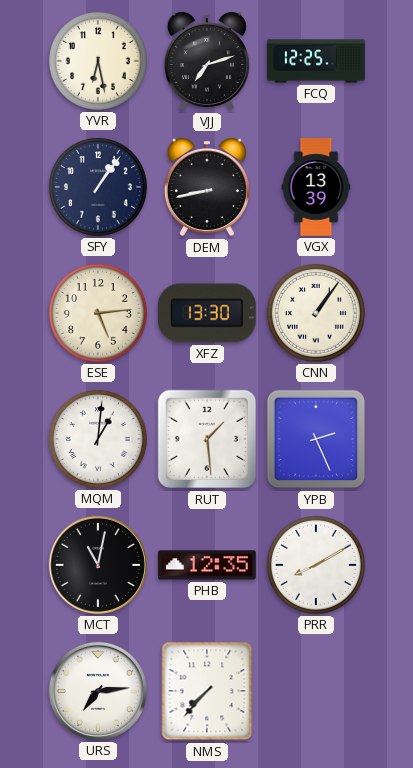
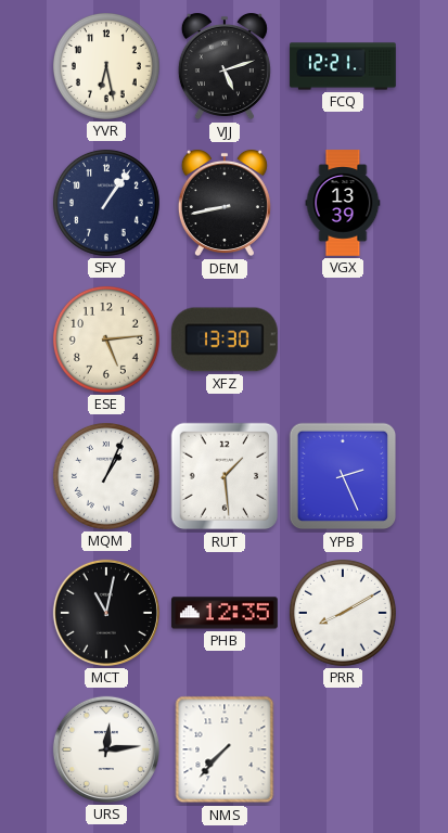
VJJ: 7:12 -> 5:12 (225, 66)
FCQ: 12:25 -> 12:21 (343, 66)
CNN: 1:06 -> none (316, 313)
MQM: 1:01 -> 1:04 (106, 476)
URS: 7:14 -> 12:14 (106, 749)
